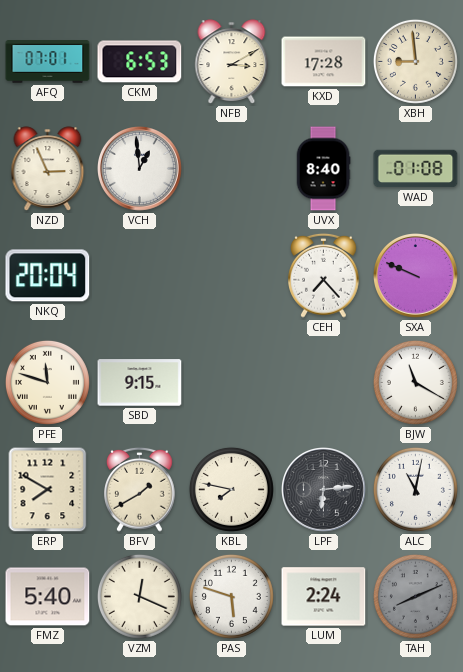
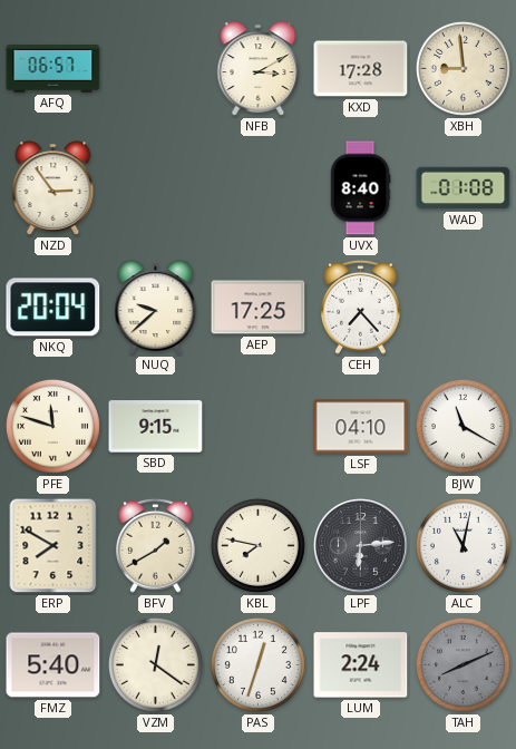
AFQ: 07:01 -> 06:57 (53, 69)
CKM: 6:53 -> none (140, 62)
NZD: 2:56 -> 2:54 (53, 188)
VCH: 12:59 -> none (140, 169)
NUQ: none -> 9:38 (156, 308)
AEP: none -> 17:25 (259, 308)
SXA: 9:49 -> none (416, 276)
LSF: none -> 04:10 (361, 427)
VZM: 12:19 -> 12:21 (155, 664)
PAS: 5:48 -> 12:33 (257, 664)
